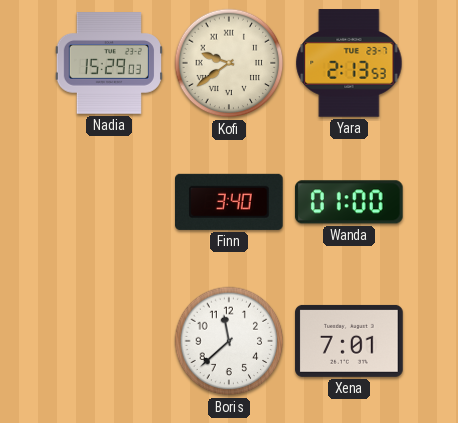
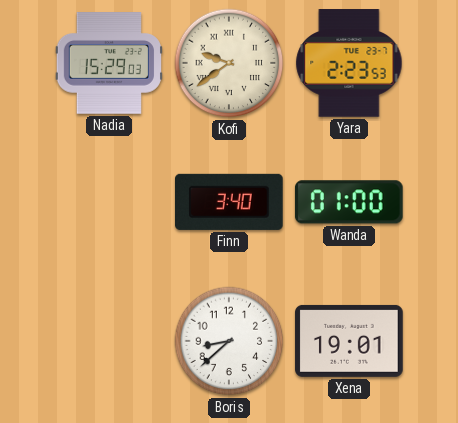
Yara: 2:13 -> 2:23 (349, 63)
Boris: 11:38 -> 8:38 (229, 341)
Xena: 7:01 -> 19:01 (349, 341)
